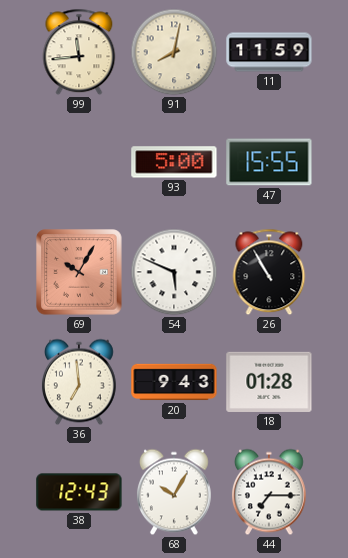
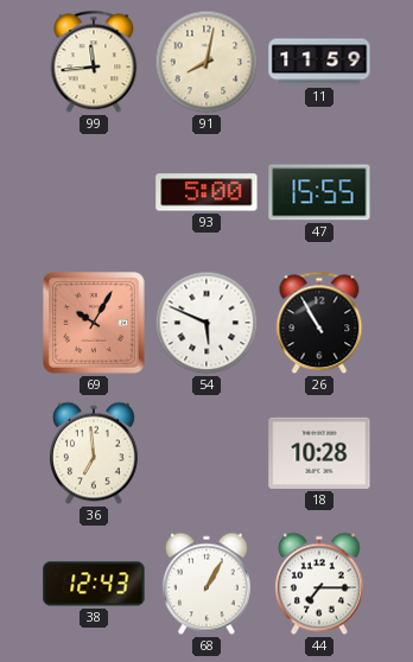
20: 9:43 -> none (174, 382)
18: 01:28 -> 10:28 (319, 453)
68: 10:05 -> 1:05 (206, 584)
